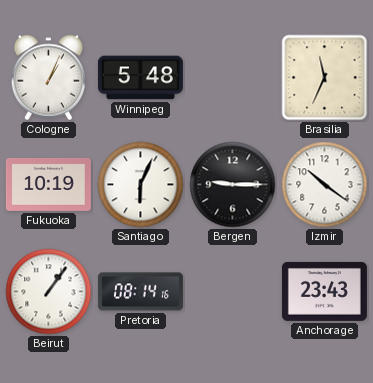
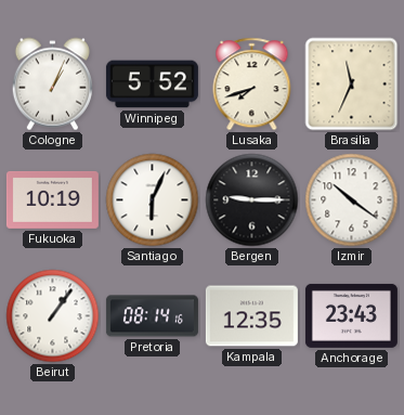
Winnipeg: 5:48 -> 5:52 (152, 85)
Lusaka: none -> 7:42 (252, 85)
Kampala: none -> 12:35 (251, 316)
